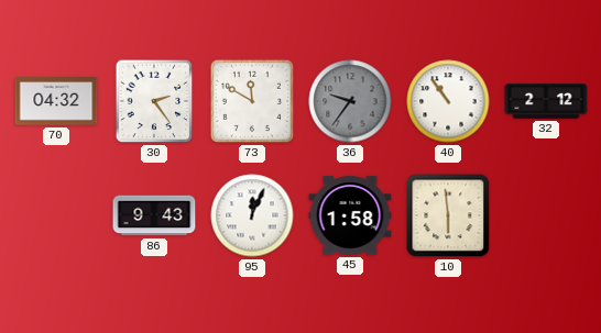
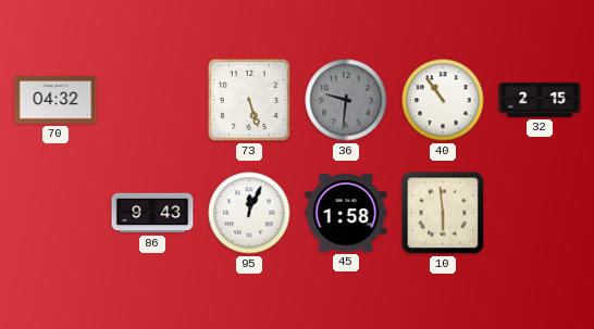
30: 2:24 -> none (154, 101)
73: 11:50 -> 5:27 (249, 100)
36: 9:36 -> 9:31 (346, 100)
32: 2:12 -> 2:15 (540, 100)
